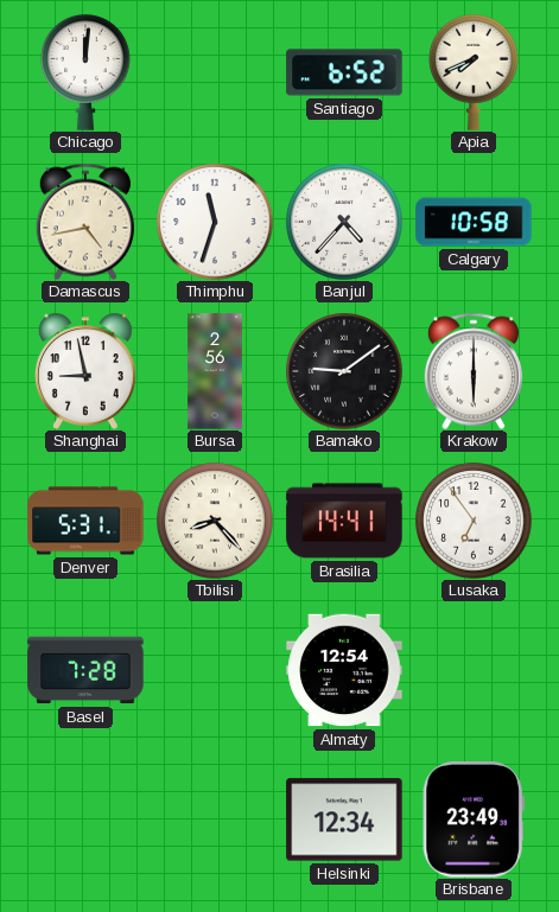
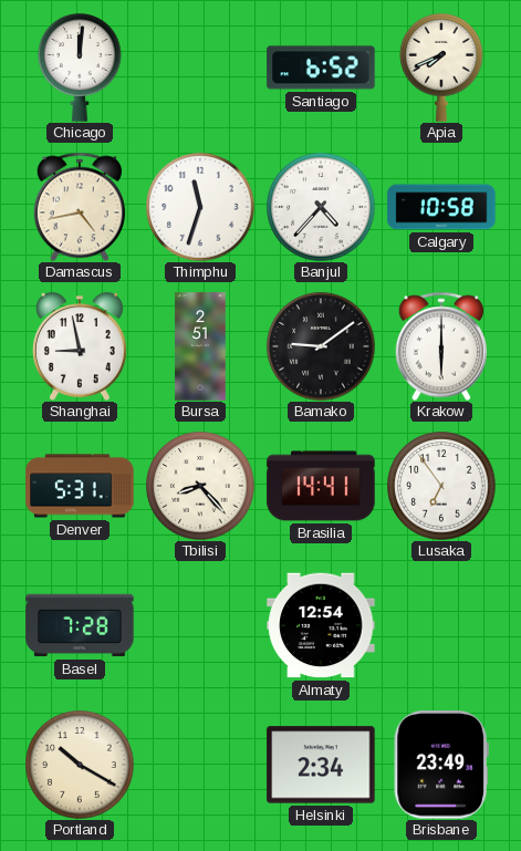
Bursa: 2:56 -> 2:51 (200, 346)
Portland: none -> 10:20 (80, 765)
Helsinki: 12:34 -> 2:34 (321, 765)
